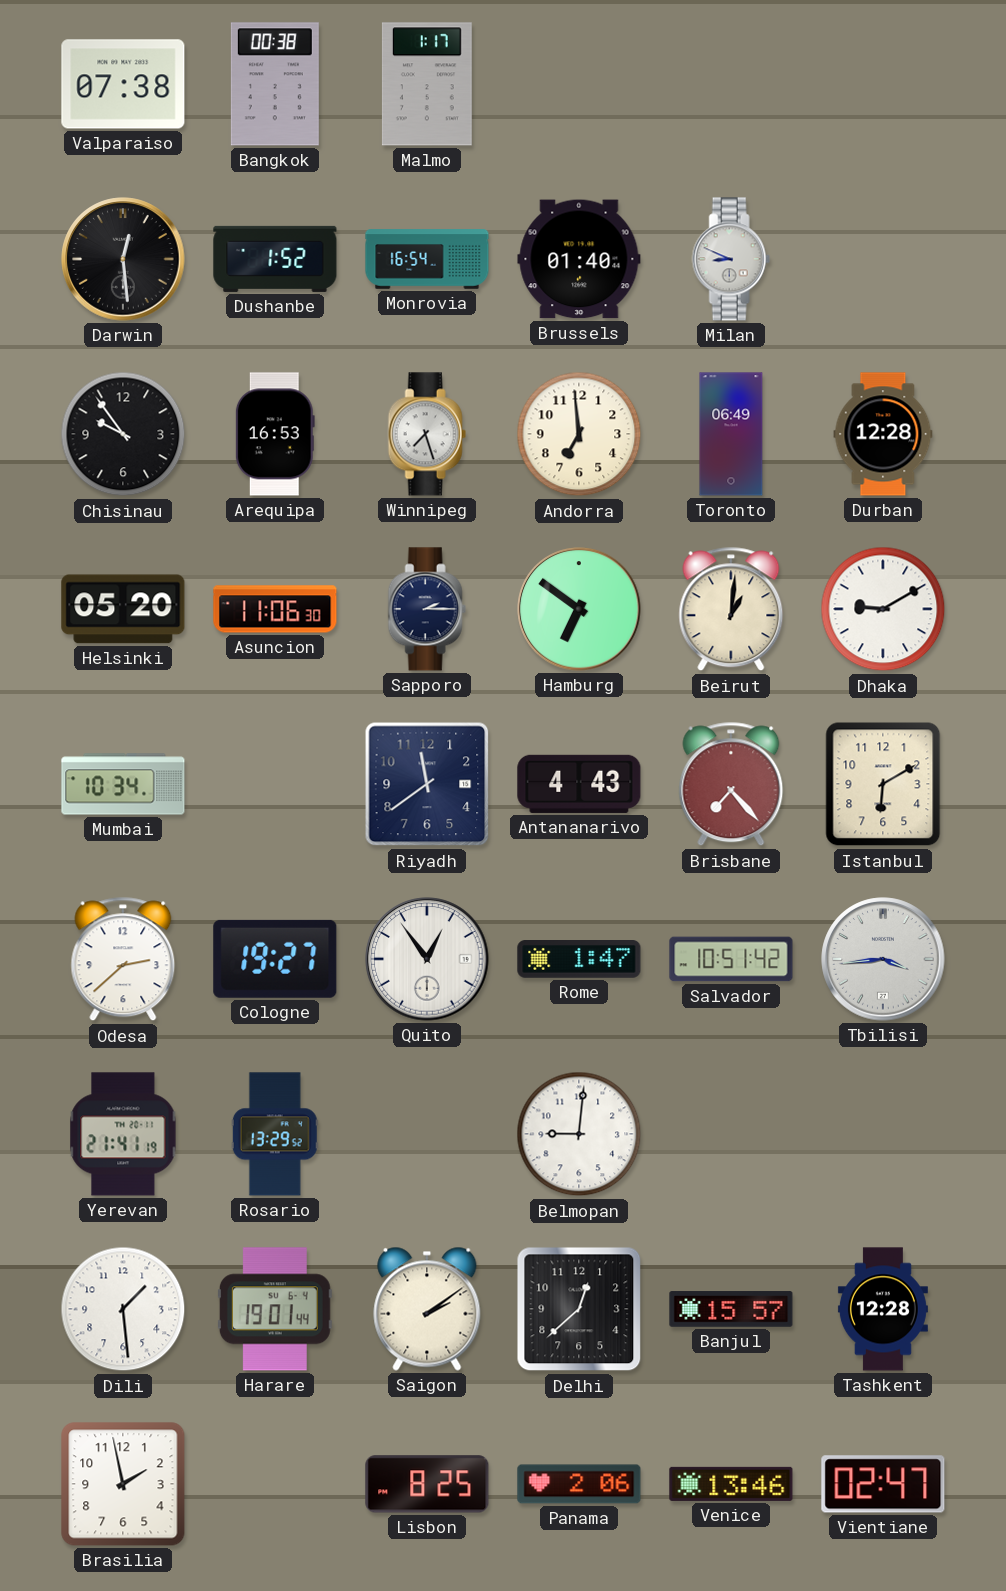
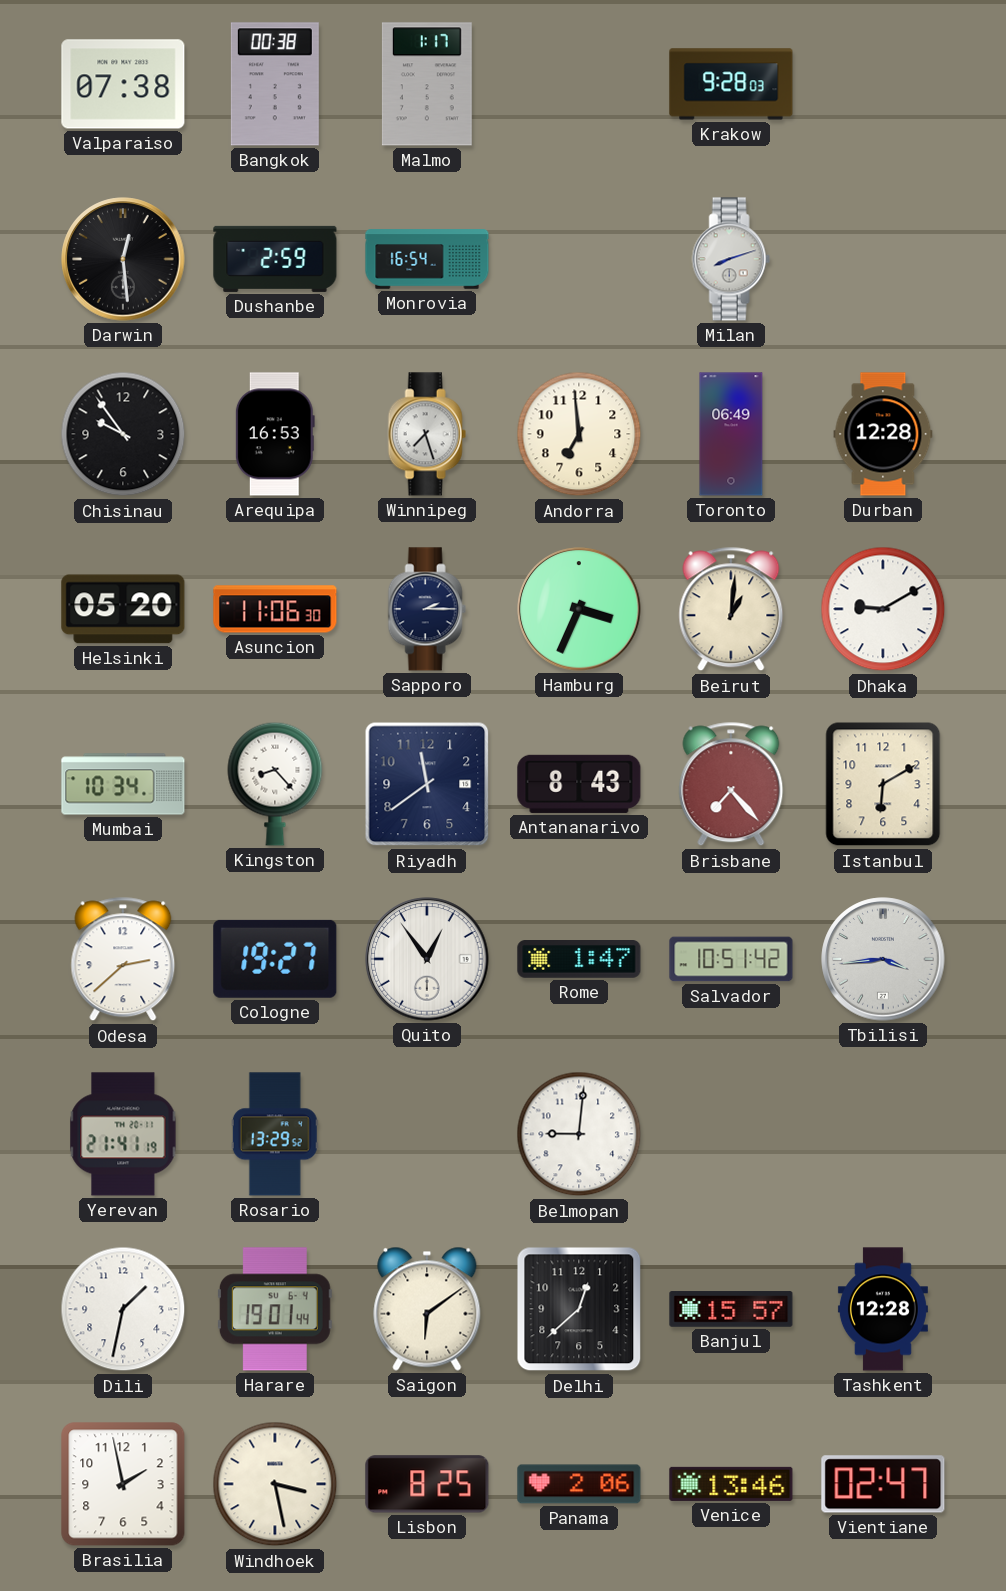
Krakow: none -> 9:28 (731, 84)
Dushanbe: 1:52 -> 2:59 (275, 259)
Brussels: 01:40 -> none (579, 259)
Milan: 8:49 -> 8:12 (731, 259)
Hamburg: 6:51 -> 3:34 (579, 609)
Kingston: none -> 8:23 (275, 784)
Antananarivo: 4:43 -> 8:43 (579, 784)
Dili: 1:29 -> 1:32 (123, 1309)
Saigon: 2:09 -> 6:09 (427, 1309)
Windhoek: none -> 3:28 (275, 1484)
